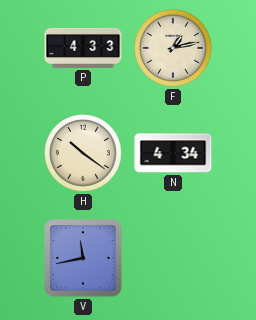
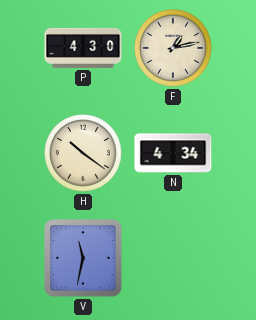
P: 4:33 -> 4:30 (83, 48)
V: 11:43 -> 11:32 (83, 258)
